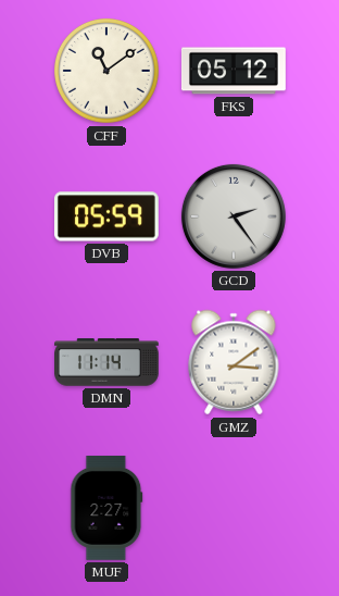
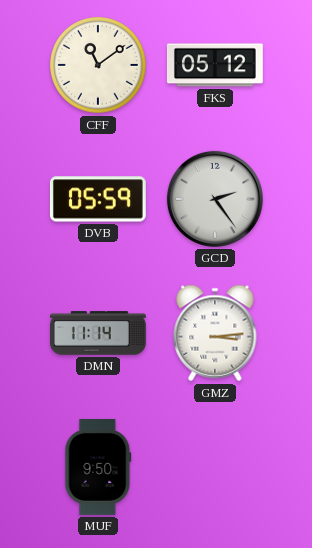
GMZ: 3:09 -> 3:14 (215, 333)
MUF: 2:27 -> 9:50 (98, 467)
